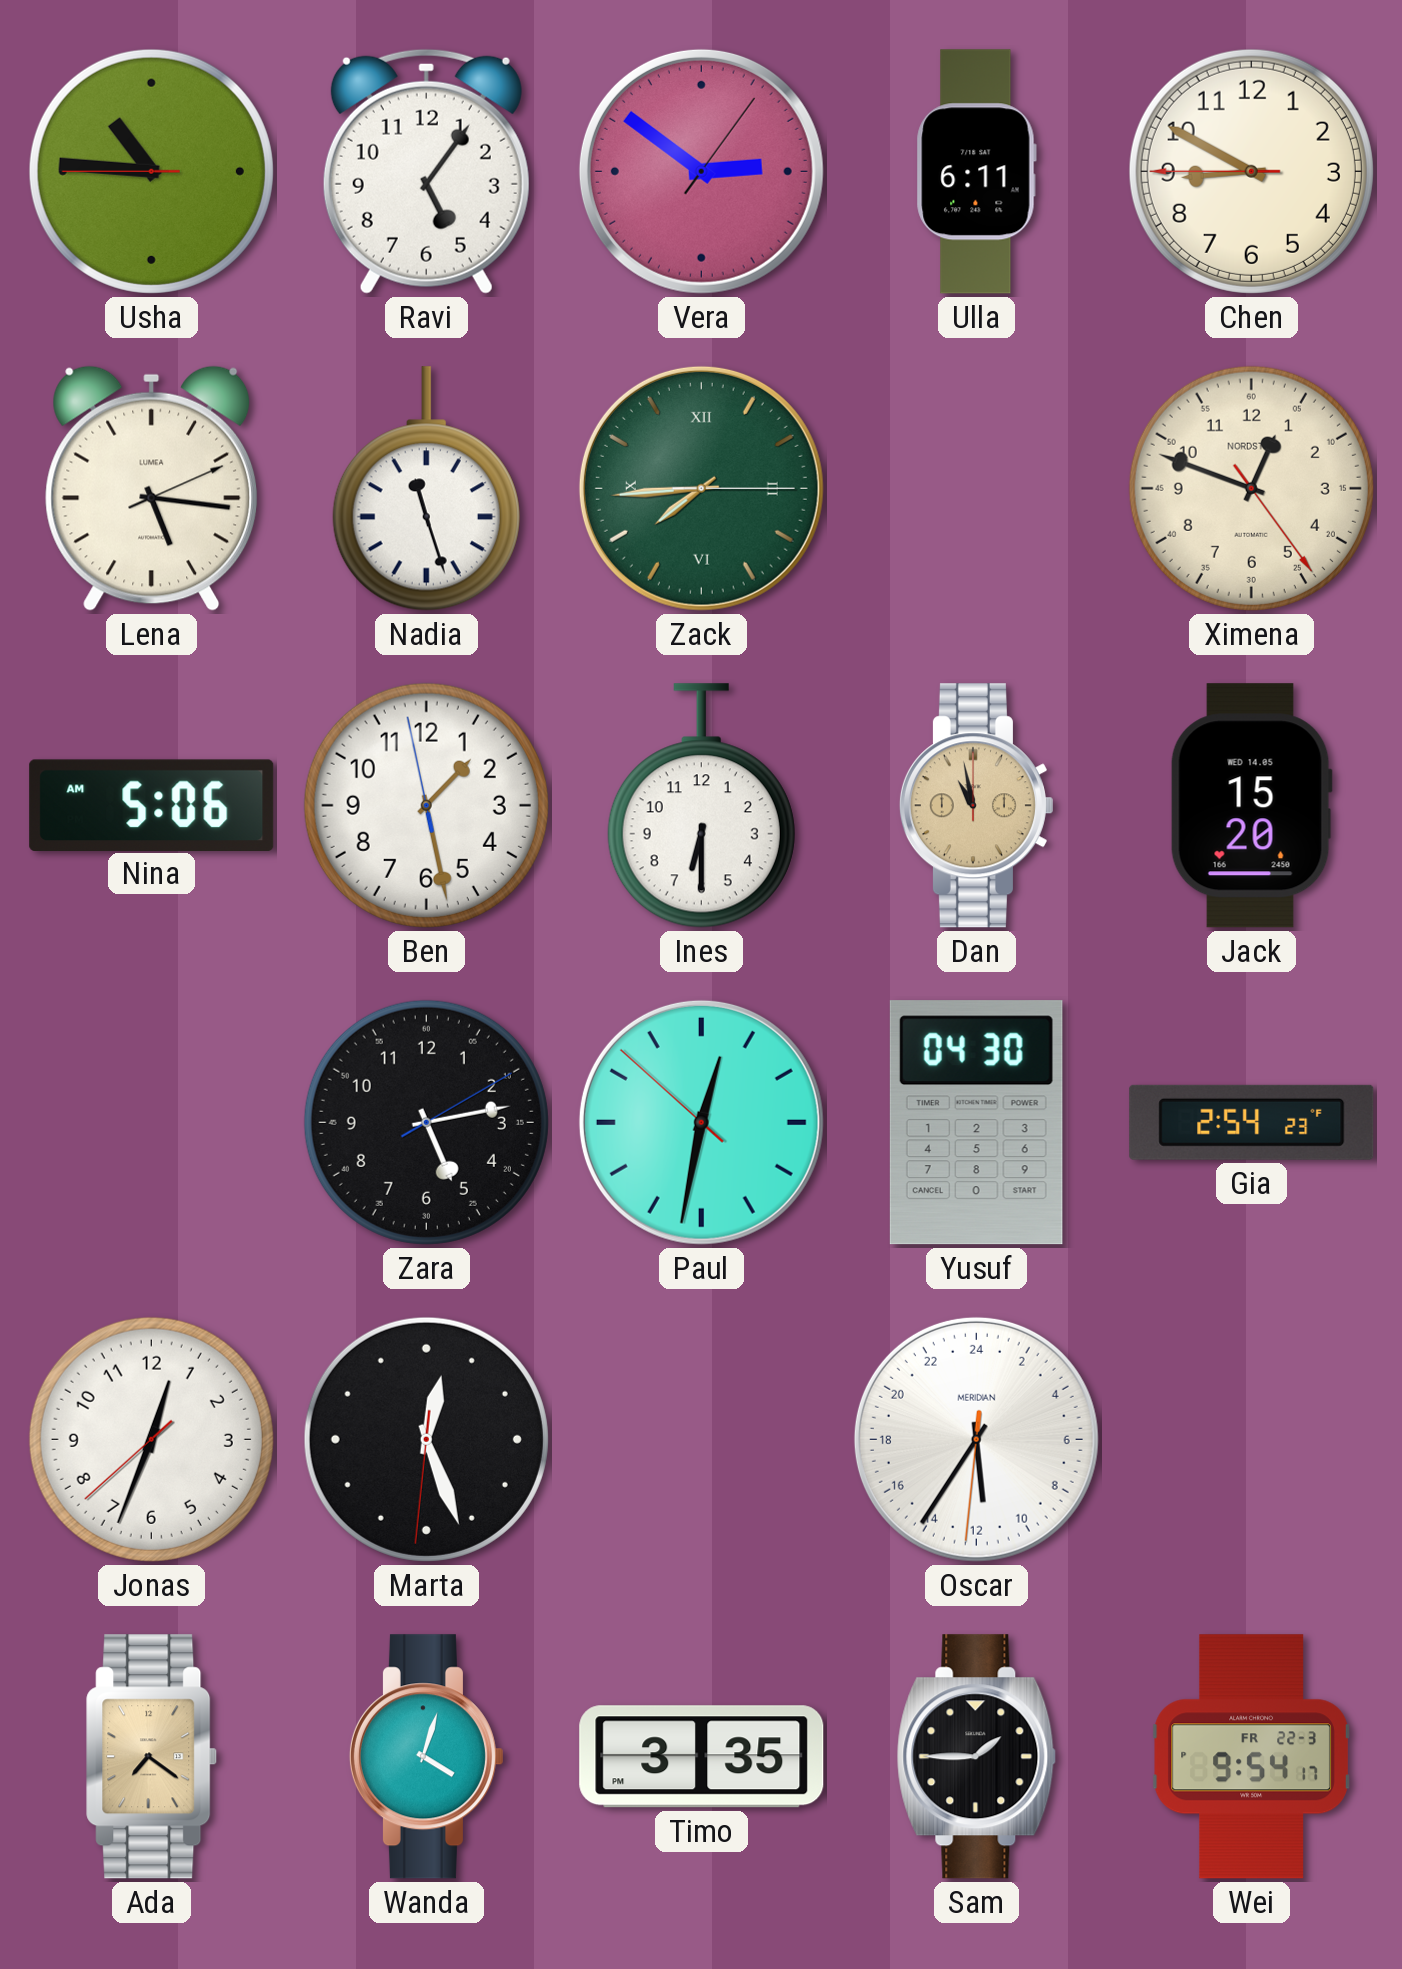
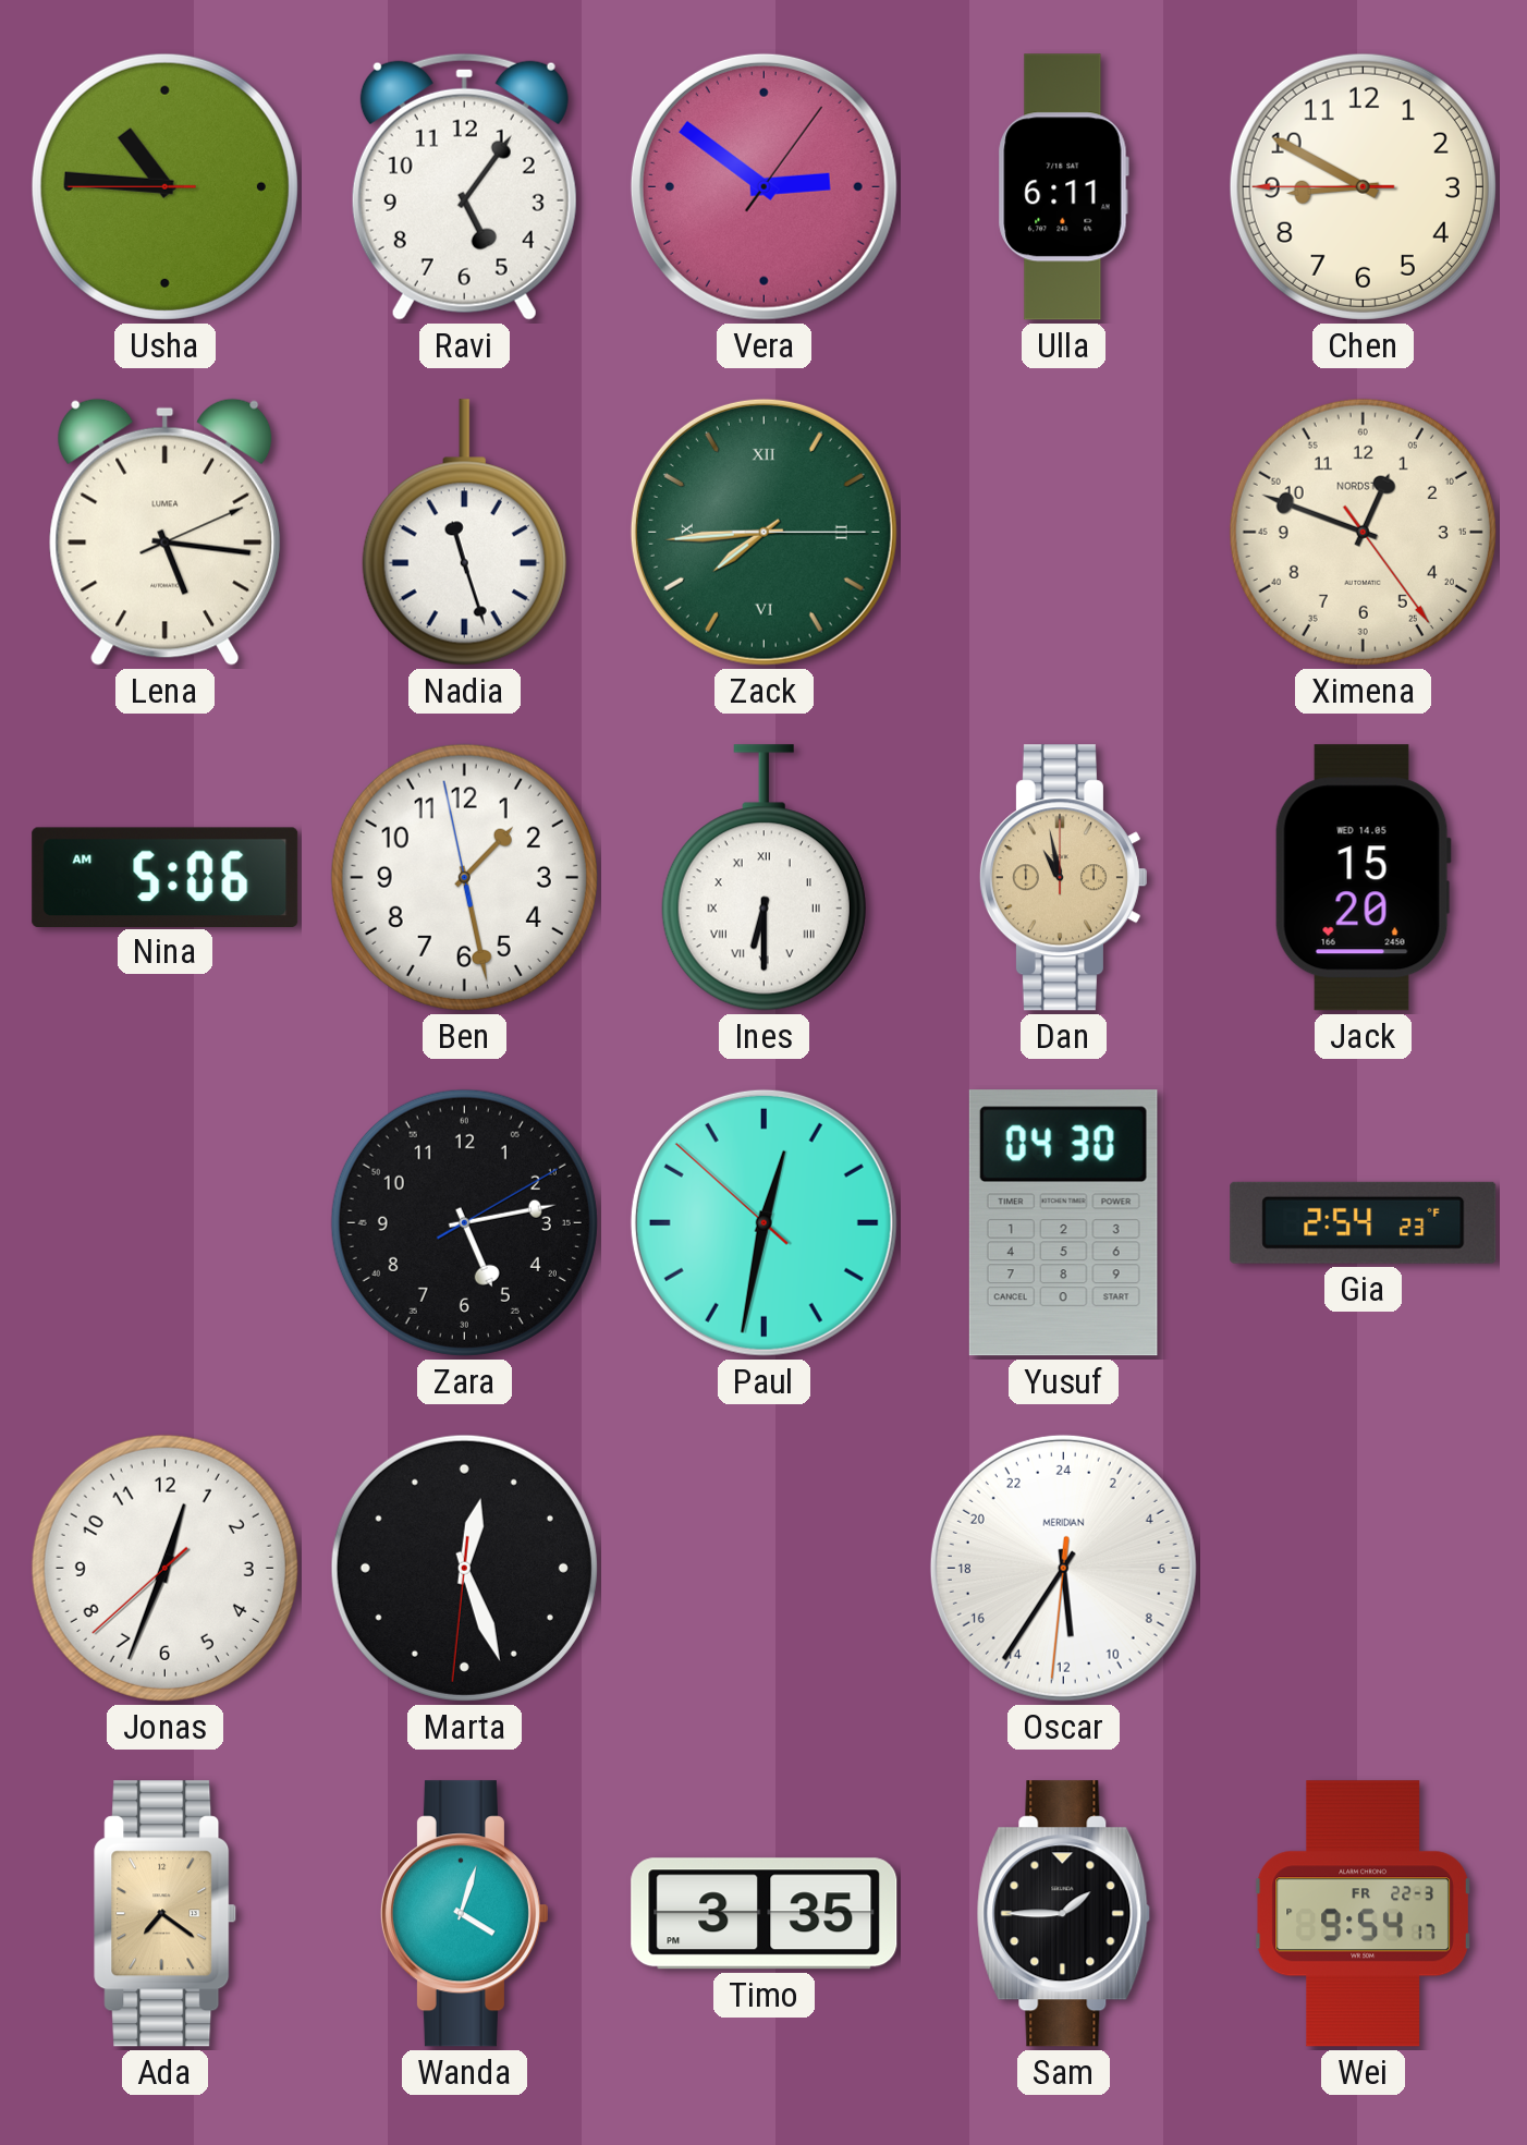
Ines numerals: Arabic -> Roman (763, 878)
